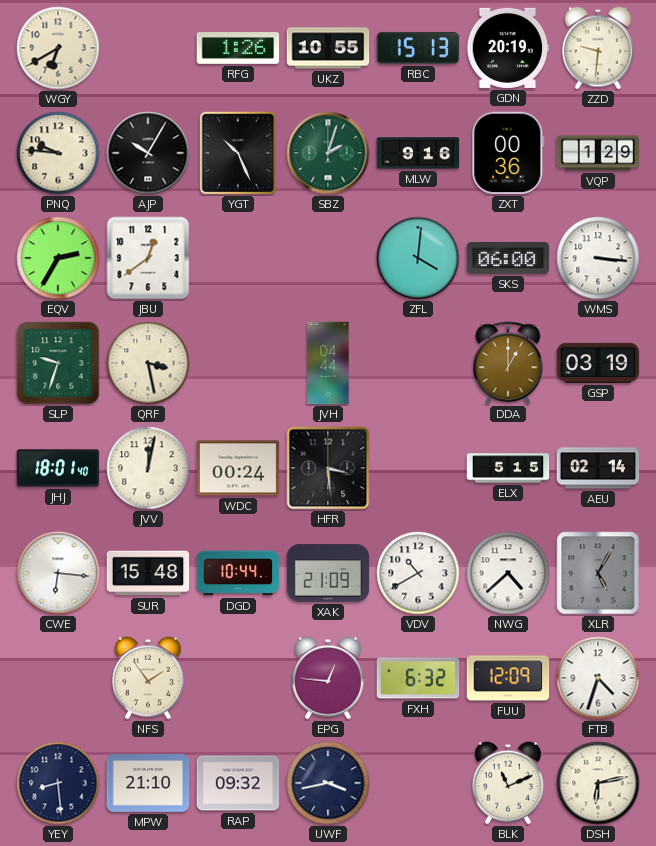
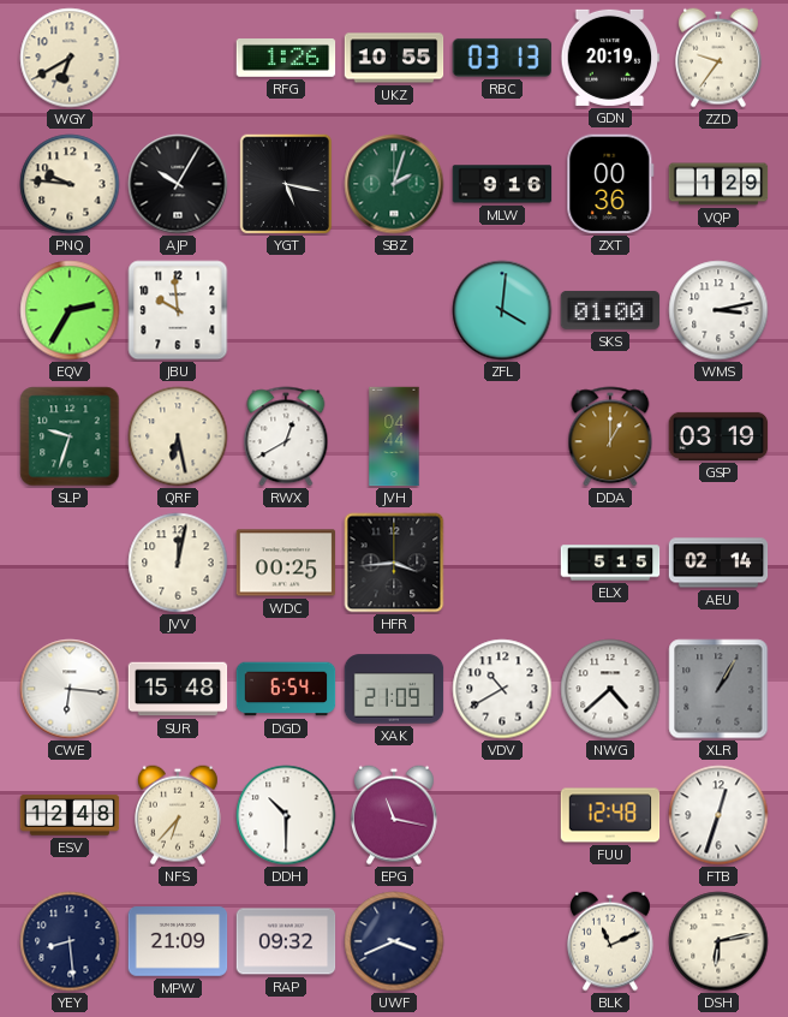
RBC: 15:13 -> 03:13 (501, 58)
ZZD: 9:31 -> 9:36 (718, 58)
YGT: 10:26 -> 5:17 (285, 184)
JBU: 12:39 -> 9:59 (178, 310)
SKS: 06:00 -> 01:00 (610, 310)
WMS: 3:16 -> 3:13 (718, 310)
QRF: 3:28 -> 6:28 (178, 436)
RWX: none -> 12:40 (286, 436)
JHJ: 18:01 -> none (58, 468)
WDC: 00:24 -> 00:25 (286, 563)
HFR: 3:29 -> 3:44 (394, 563)
DGD: 10:44 -> 6:54 (286, 689)
XLR: 5:05 -> 1:05 (718, 689)
ESV: none -> 12:48 (70, 815)
NFS: 1:54 -> 6:37 (178, 815)
DDH: none -> 10:30 (286, 815)
EPG: 12:46 -> 11:17 (394, 815)
FXH: 6:32 -> none (418, 678)
FUU: 12:09 -> 12:48 (610, 815)
FTB: 4:33 -> 12:33 (718, 815)
MPW: 21:10 -> 21:09 (178, 941)
UWF: 3:43 -> 3:41 (394, 941)
